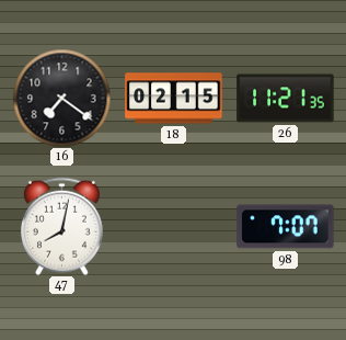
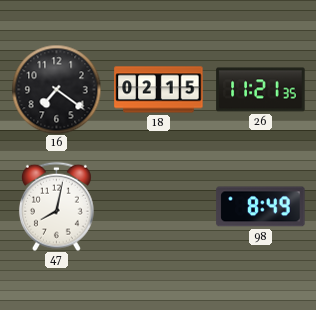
98: 7:07 -> 8:49 (261, 207)
